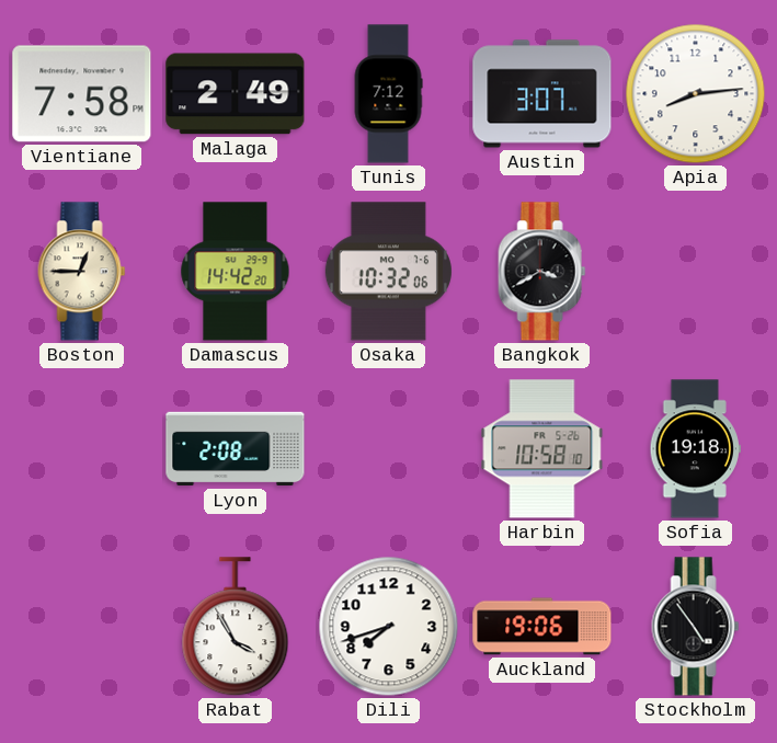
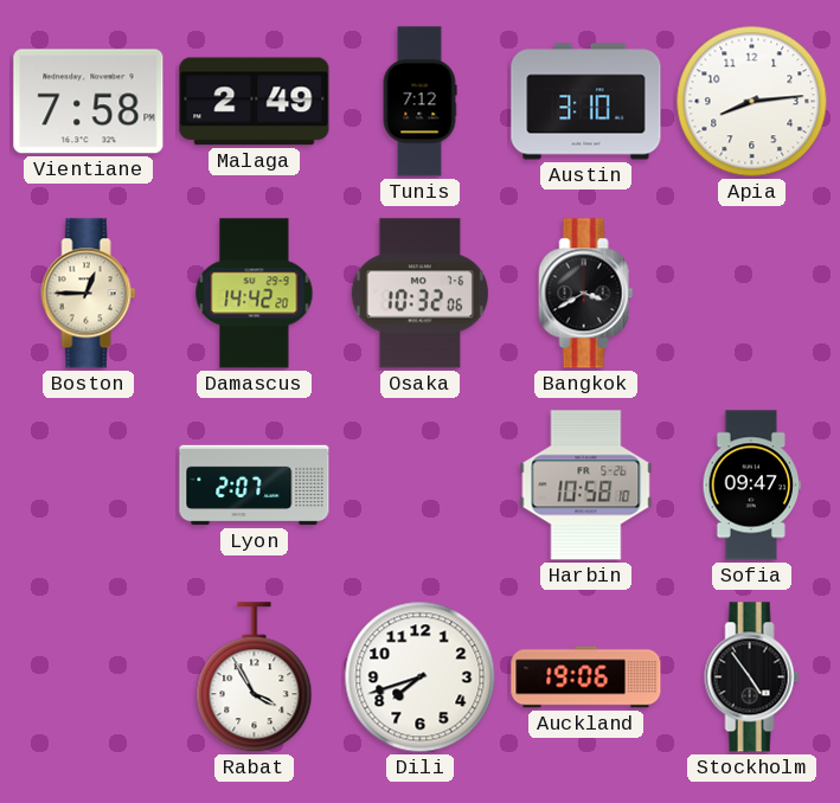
Austin: 3:07 -> 3:10 (586, 102)
Lyon: 2:08 -> 2:07 (255, 486)
Sofia: 19:18 -> 09:47 (751, 486)
